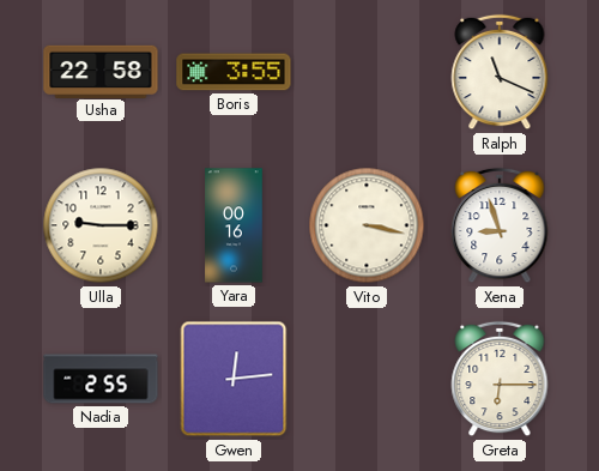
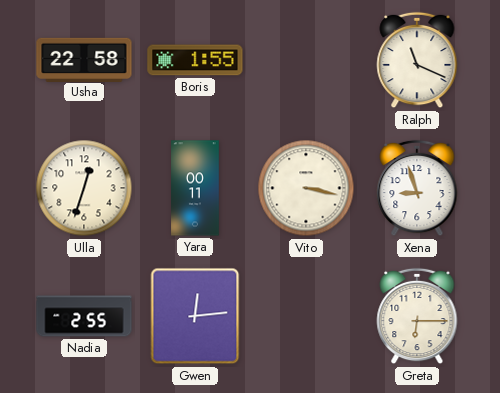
Boris: 3:55 -> 1:55 (195, 60)
Ulla: 9:15 -> 12:33 (84, 188)
Yara: 00:16 -> 00:11 (195, 188)
